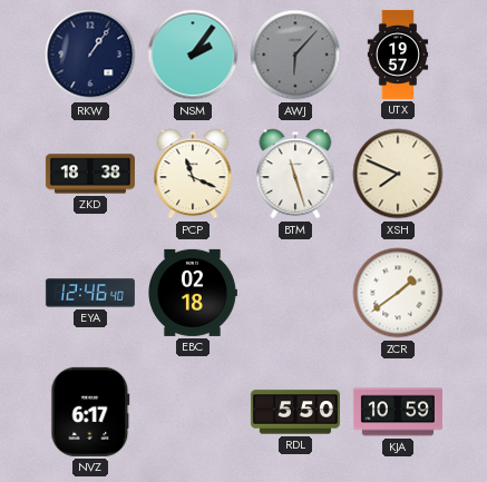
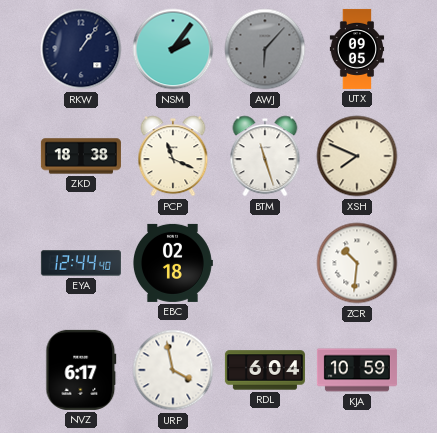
UTX: 19:57 -> 09:05 (357, 49)
EYA: 12:46 -> 12:44 (81, 263)
ZCR: 1:39 -> 10:31 (357, 263)
URP: none -> 3:58 (173, 370)
RDL: 5:50 -> 6:04 (265, 370)
